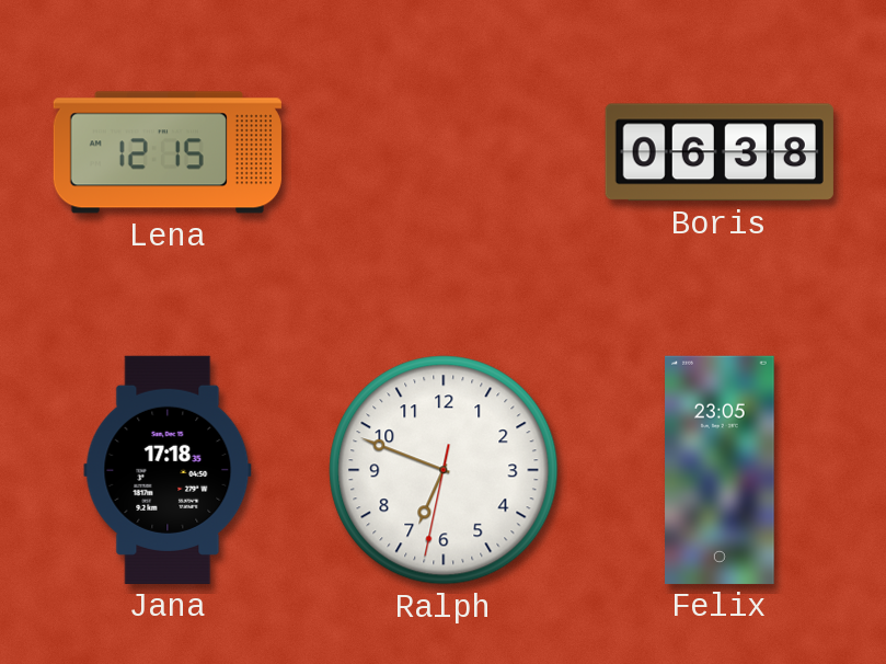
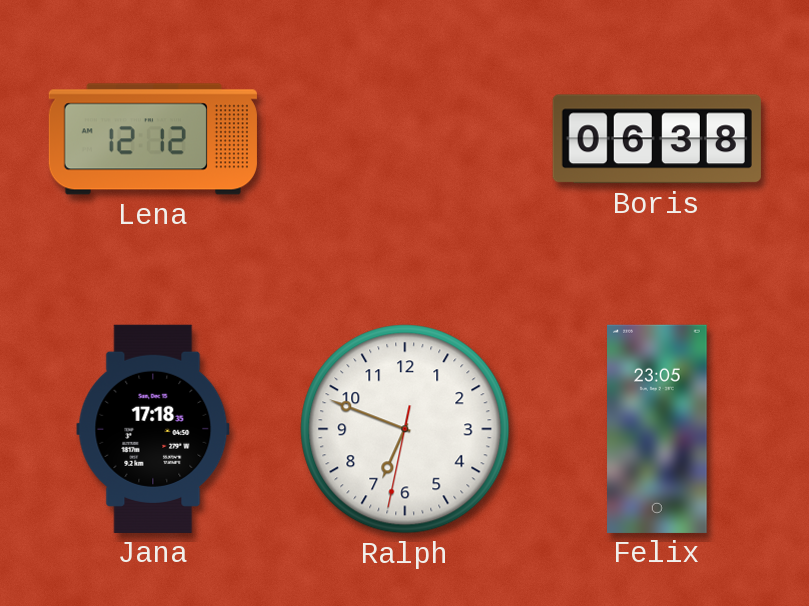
Lena: 12:15 -> 12:12 (153, 139)
